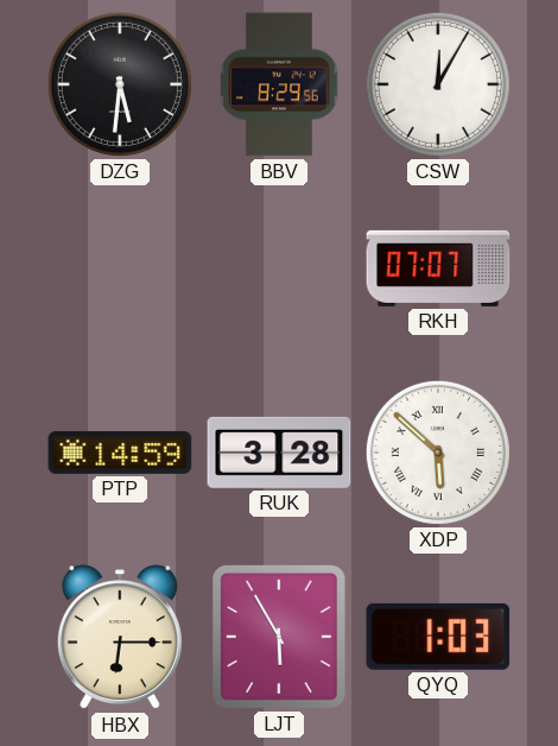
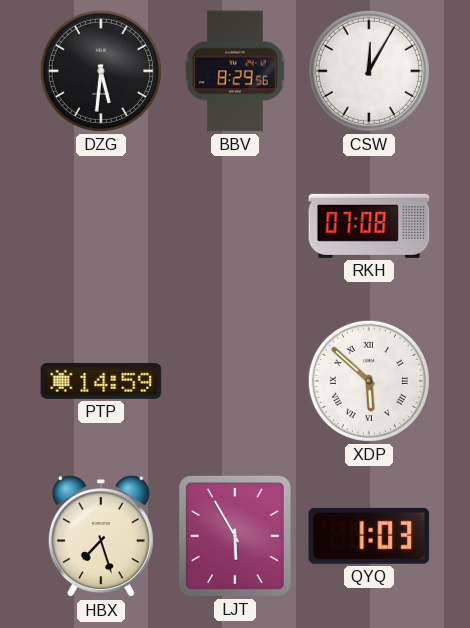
RKH: 07:07 -> 07:08 (369, 226)
RUK: 3:28 -> none (279, 453)
HBX: 6:15 -> 7:27 (101, 537)
